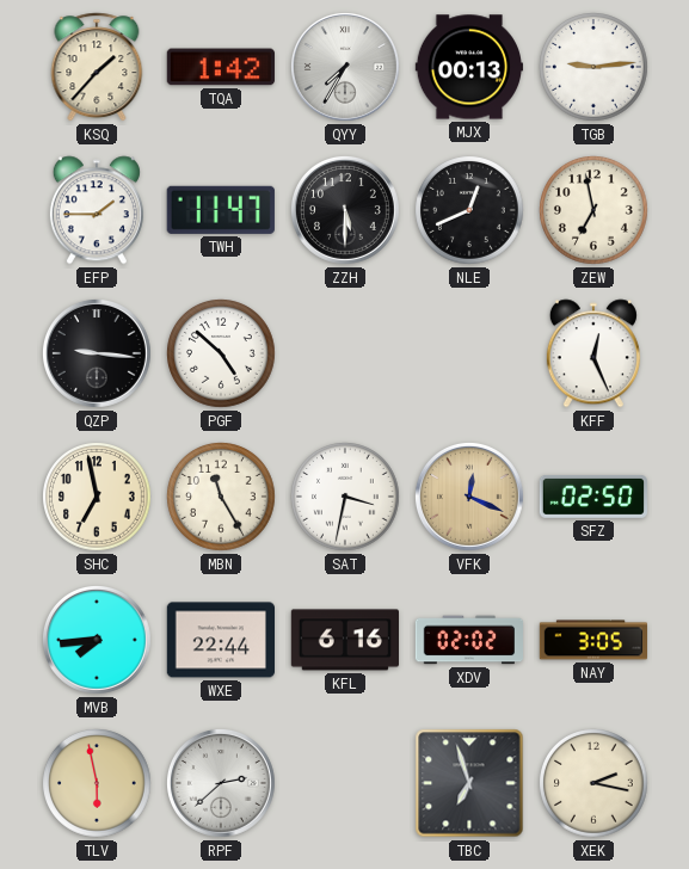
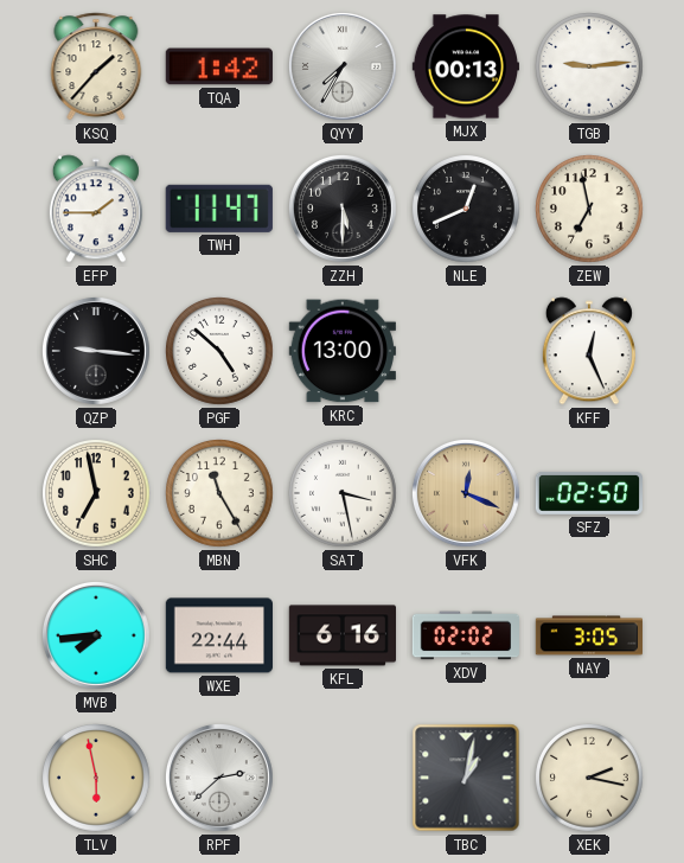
KRC: none -> 13:00 (343, 351)
SAT: 3:32 -> 3:28 (344, 494)
TBC: 6:57 -> 1:02 (466, 778)
